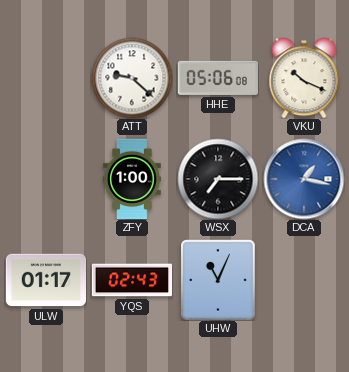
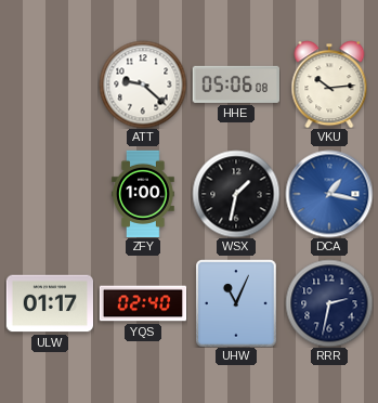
VKU: 10:19 -> 10:14 (329, 84)
WSX: 7:15 -> 1:32 (236, 194)
YQS: 02:43 -> 02:40 (143, 303)
RRR: none -> 2:32 (329, 303)
